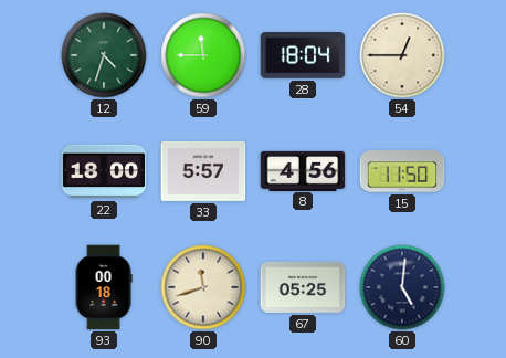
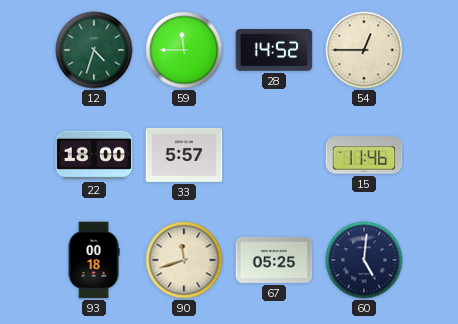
28: 18:04 -> 14:52 (274, 50)
8: 4:56 -> none (303, 170)
15: 11:50 -> 11:46 (364, 155)
